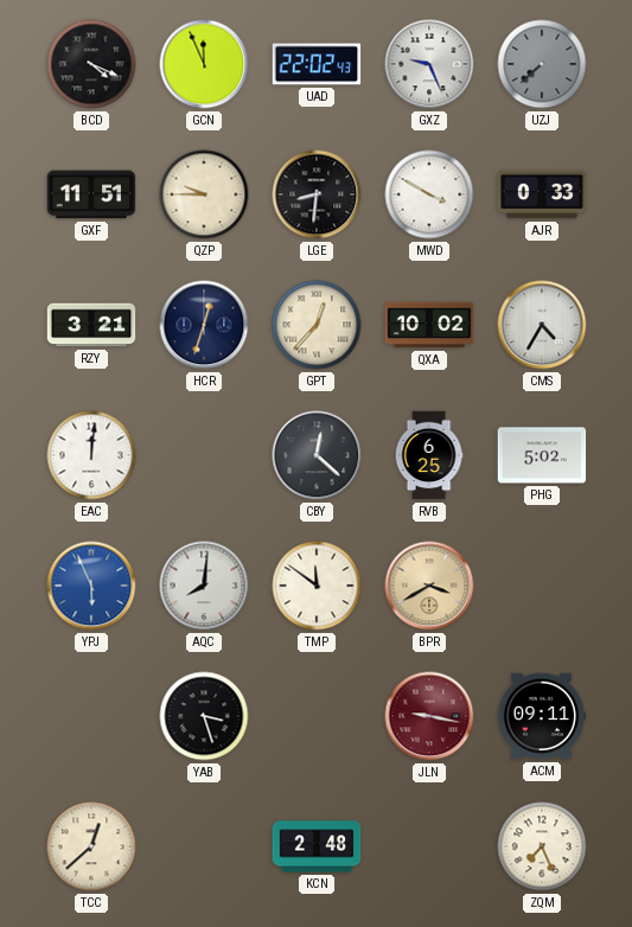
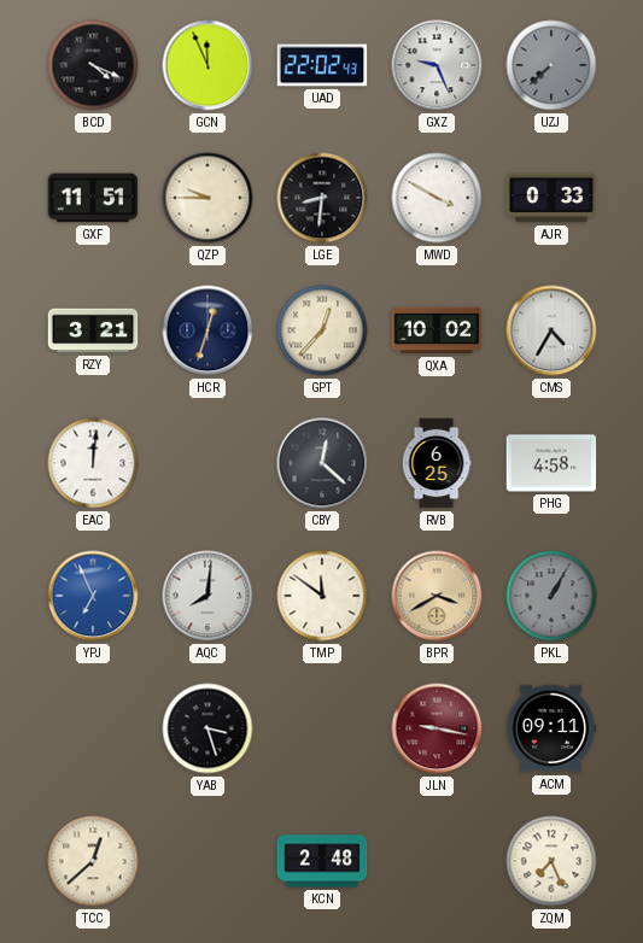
PHG: 5:02 -> 4:58 (551, 463)
YPJ: 5:56 -> 6:56 (93, 596)
PKL: none -> 1:05 (551, 596)
